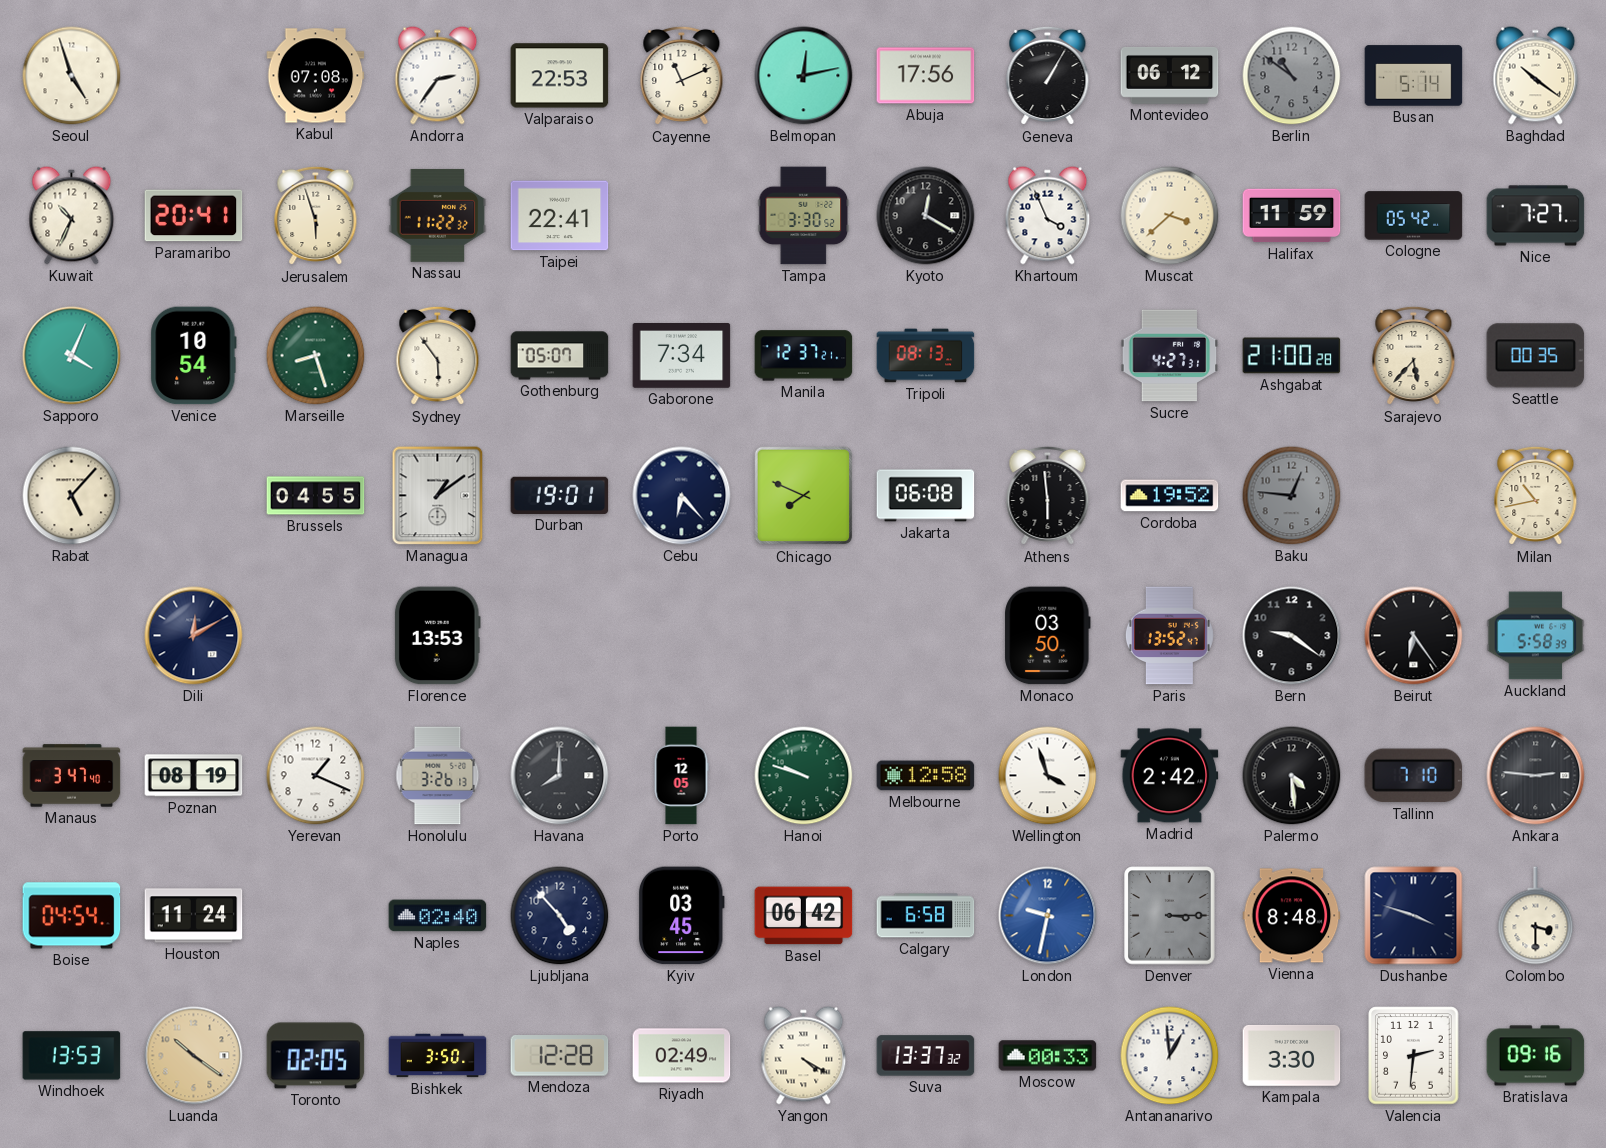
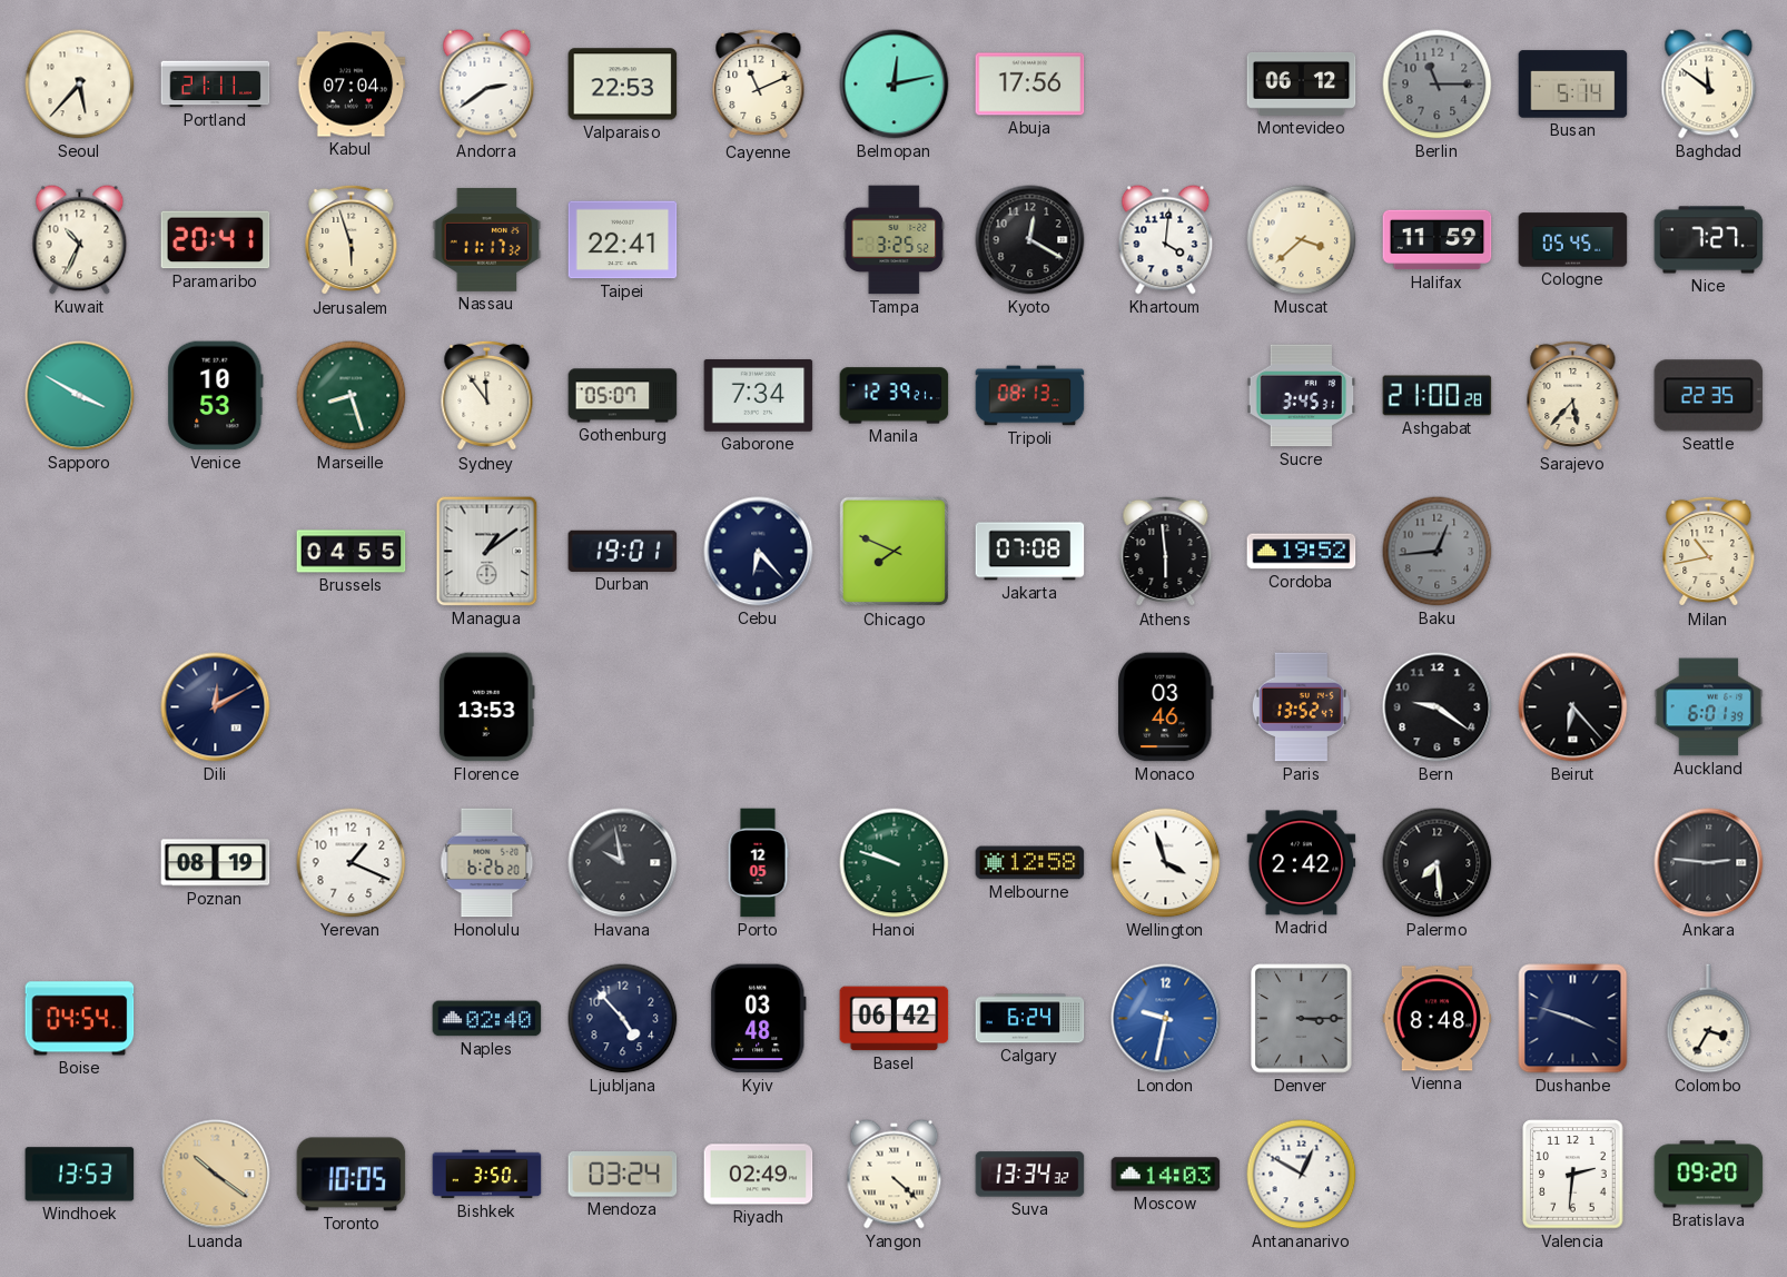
Seoul: 4:57 -> 5:37 (80, 85)
Portland: none -> 21:11 (216, 85)
Kabul: 07:08 -> 07:04 (352, 85)
Andorra: 2:36 -> 2:39 (487, 85)
Geneva: 1:05 -> none (1048, 76)
Berlin: 10:51 -> 11:15 (1438, 85)
Baghdad: 10:21 -> 11:51 (1709, 85)
Nassau: 11:22 -> 11:17 (487, 240)
Tampa: 3:30 -> 3:25 (895, 240)
Khartoum: 3:56 -> 4:01 (1166, 240)
Cologne: 05:42 -> 05:45 (1573, 240)
Sapporo: 4:04 -> 3:50 (80, 396)
Venice: 10:54 -> 10:53 (216, 396)
Sydney: 5:54 -> 11:54 (487, 396)
Manila: 12:37 -> 12:39 (895, 396)
Sucre: 4:27 -> 3:45 (1302, 396)
Seattle: 00:35 -> 22:35 (1709, 396)
Rabat: 5:07 -> none (72, 496)
Jakarta: 06:08 -> 07:08 (1030, 552)
Baku: 12:46 -> 12:44 (1438, 552)
Monaco: 03:50 -> 03:46 (1166, 707)
Beirut: 6:24 -> 6:23 (1573, 707)
Auckland: 5:58 -> 6:01 (1709, 707)
Manaus: 3:47 -> none (72, 776)
Honolulu: 3:26 -> 6:26 (487, 863)
Havana: 8:00 -> 9:58 (623, 863)
Palermo: 4:29 -> 7:29 (1438, 863)
Tallinn: 7:10 -> none (1414, 776)
Houston: 11:24 -> none (194, 916)
Kyiv: 03:45 -> 03:48 (758, 1019)
Calgary: 6:58 -> 6:24 (1030, 1019)
Colombo: 3:30 -> 3:35 (1709, 1019)
Toronto: 02:05 -> 10:05 (352, 1175)
Mendoza: 12:28 -> 03:24 (623, 1175)
Yangon: 4:20 -> 4:22 (895, 1175)
Suva: 13:37 -> 13:34 (1030, 1175)
Moscow: 00:33 -> 14:03 (1166, 1175)
Antananarivo: 12:59 -> 12:50 (1302, 1175)
Kampala: 3:30 -> none (1292, 1056)
Bratislava: 09:16 -> 09:20 (1709, 1175)
